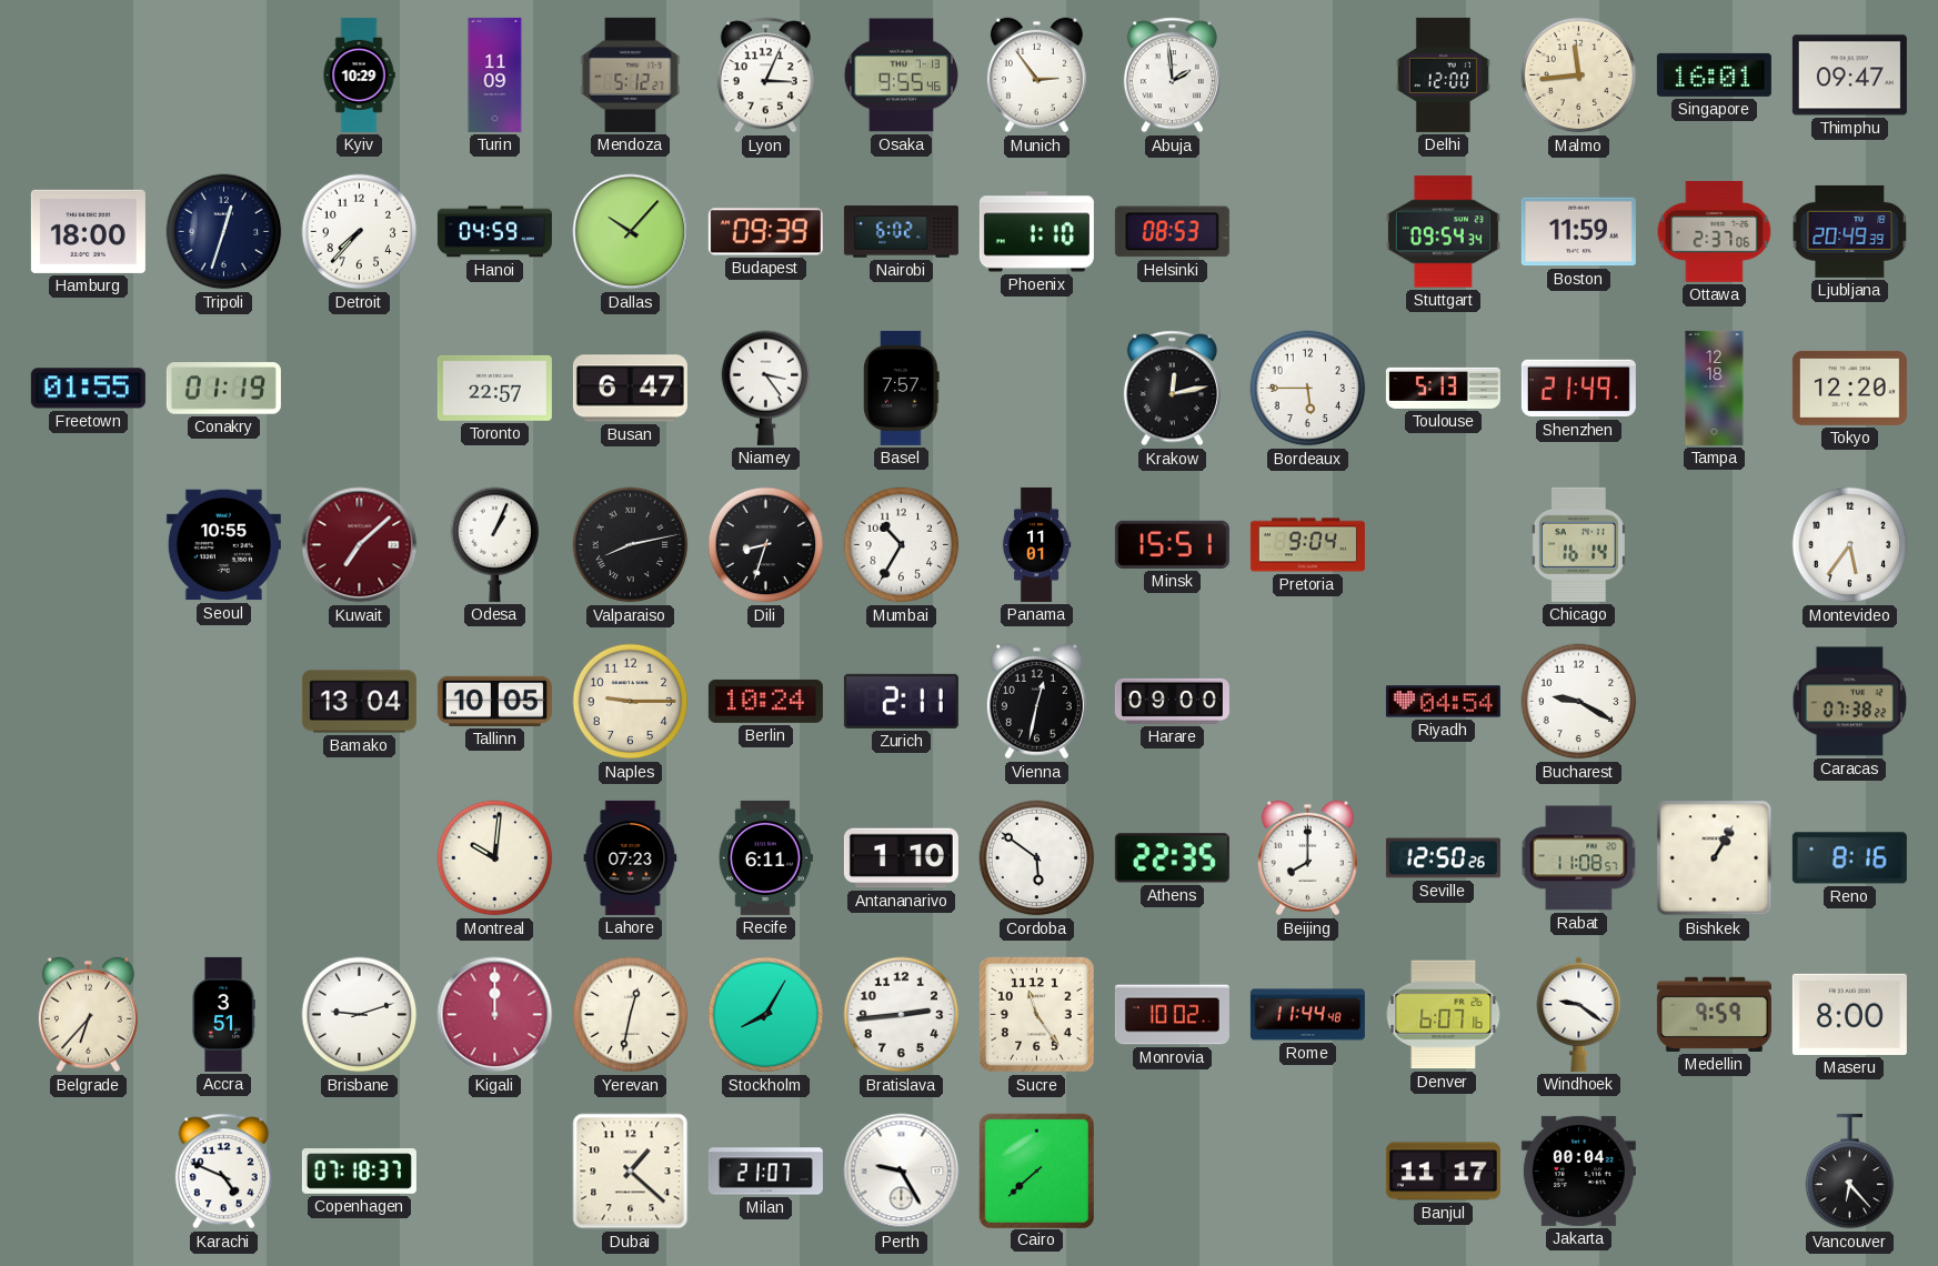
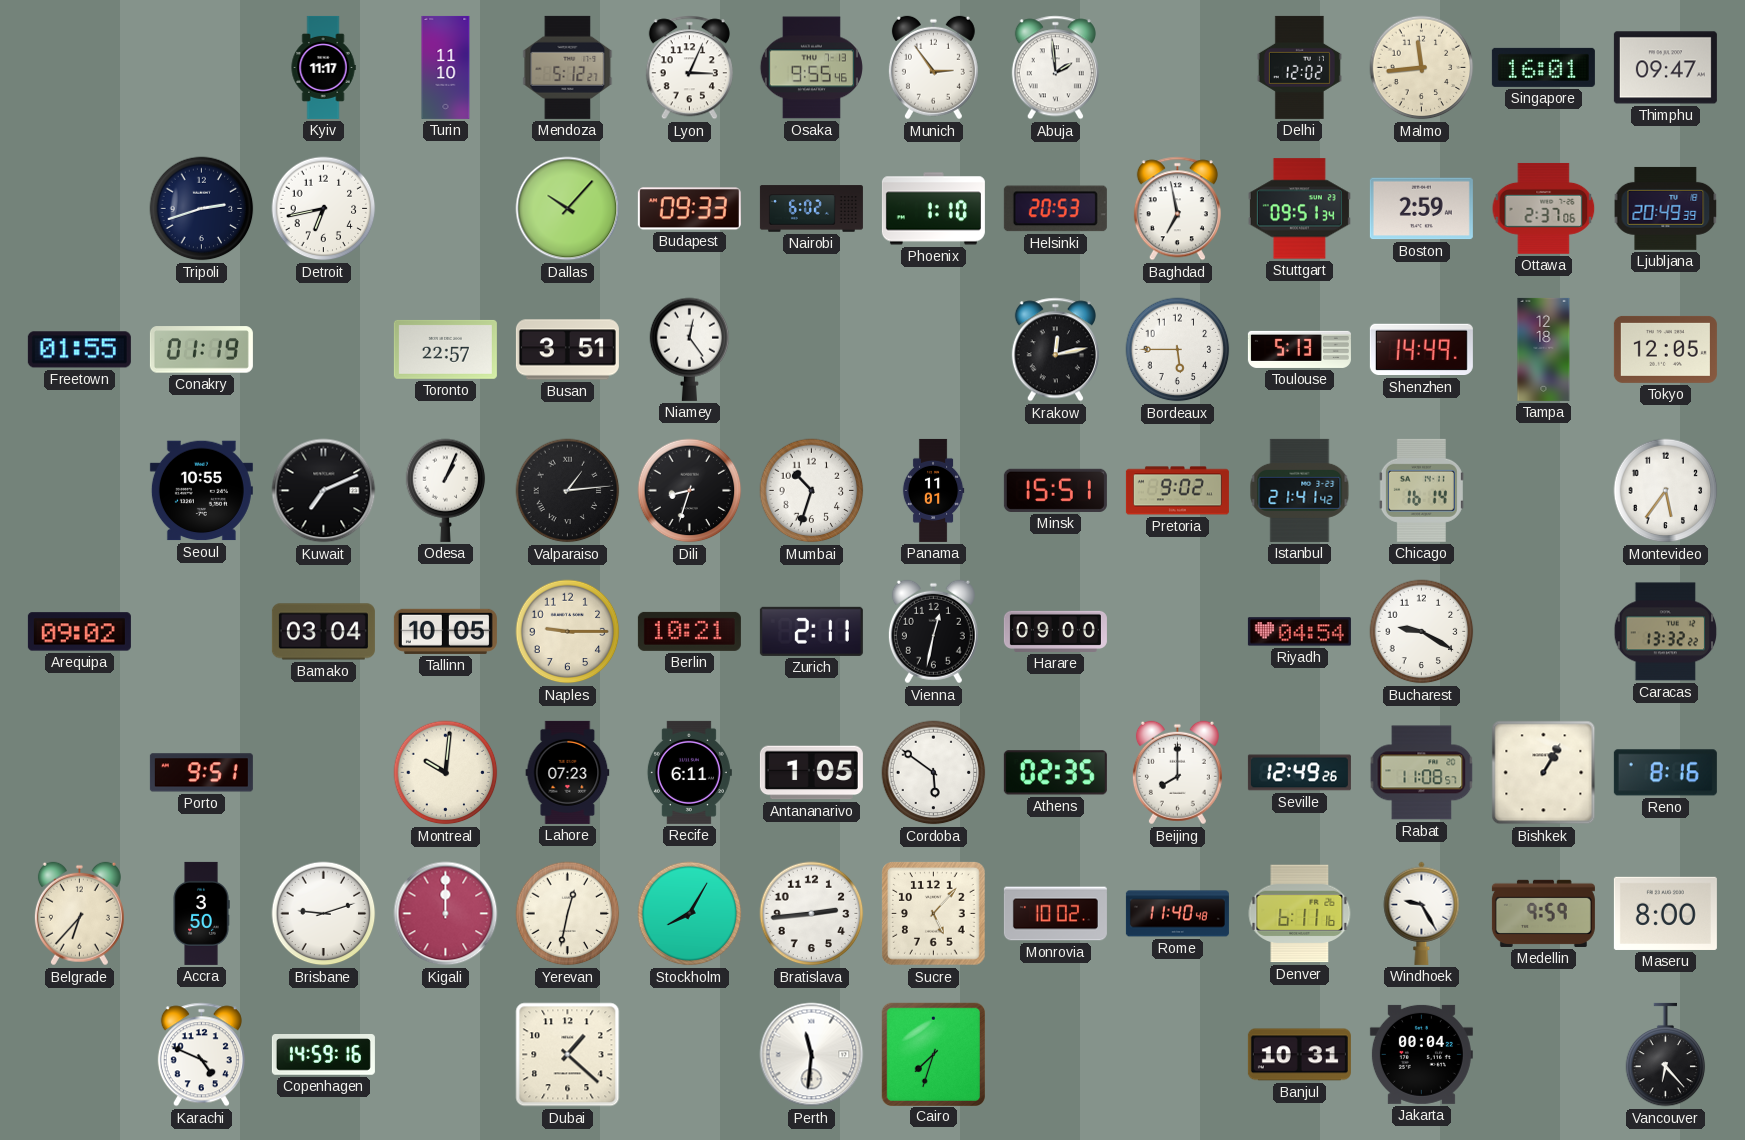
Kyiv: 10:29 -> 11:17 (323, 67)
Turin: 11:09 -> 11:10 (446, 67)
Delhi: 12:00 -> 12:02 (1299, 67)
Hamburg: 18:00 -> none (88, 231)
Tripoli: 12:33 -> 2:42 (202, 209)
Detroit: 7:37 -> 6:43 (324, 209)
Hanoi: 04:59 -> none (494, 232)
Budapest: 09:39 -> 09:33 (689, 209)
Helsinki: 08:53 -> 20:53 (1055, 209)
Baghdad: none -> 6:58 (1177, 209)
Stuttgart: 09:54 -> 09:51 (1299, 209)
Boston: 11:59 -> 2:59 (1421, 209)
Busan: 6:47 -> 3:51 (567, 350)
Niamey: 3:24 -> 12:24 (690, 349)
Basel: 7:57 -> none (902, 388)
Shenzhen: 21:49 -> 14:49 (1421, 350)
Tokyo: 12:20 -> 12:05 (1665, 349)
Kuwait: 7:08 -> 7:11 (324, 491)
Kuwait dial: burgundy -> black (324, 491)
Valparaiso: 8:13 -> 1:14 (568, 491)
Mumbai: 10:35 -> 10:33 (812, 491)
Pretoria: 9:04 -> 9:02 (1177, 491)
Istanbul: none -> 21:41 (1300, 490)
Arequipa: none -> 09:02 (79, 632)
Bamako: 13:04 -> 03:04 (323, 632)
Berlin: 10:24 -> 10:21 (689, 631)
Caracas: 07:38 -> 13:32 (1666, 632)
Porto: none -> 9:51 (201, 773)
Antananarivo: 1:10 -> 1:05 (811, 773)
Athens: 22:35 -> 02:35 (1055, 773)
Seville: 12:50 -> 12:49 (1299, 773)
Accra: 3:51 -> 3:50 (201, 913)
Sucre: 11:24 -> 5:07 (934, 914)
Rome: 11:44 -> 11:40 (1177, 914)
Denver: 6:07 -> 6:11 (1300, 914)
Windhoek: 9:21 -> 9:25 (1422, 913)
Copenhagen: 07:18 -> 14:59 (323, 1055)
Milan: 21:07 -> none (765, 1172)
Perth: 9:25 -> 11:31 (812, 1055)
Cairo: 7:38 -> 7:33 (933, 1054)
Banjul: 11:17 -> 10:31 (1299, 1055)
